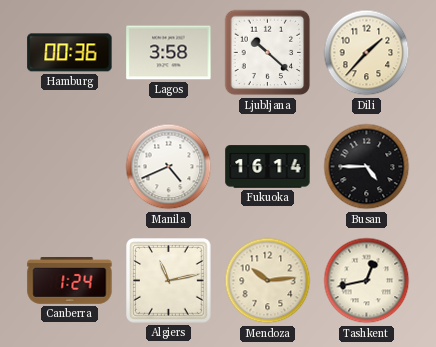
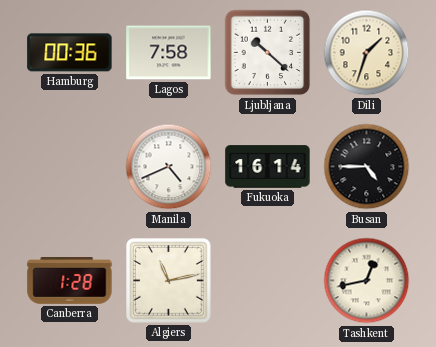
Lagos: 3:58 -> 7:58 (169, 53)
Dili: 1:37 -> 1:33 (367, 53)
Canberra: 1:24 -> 1:28 (70, 281)
Mendoza: 10:14 -> none (268, 281)
